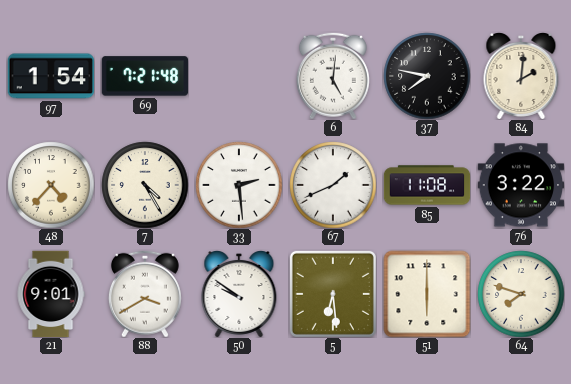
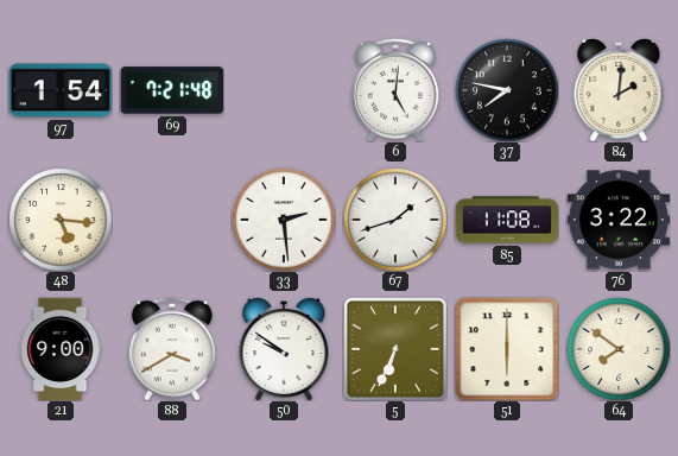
48: 4:37 -> 5:16 (61, 220)
7: 4:25 -> none (145, 185)
67: 1:41 -> 1:42 (395, 220)
21: 9:01 -> 9:00 (61, 349)
5: 6:29 -> 6:34 (395, 349)
64: 7:48 -> 7:51 (619, 349)
